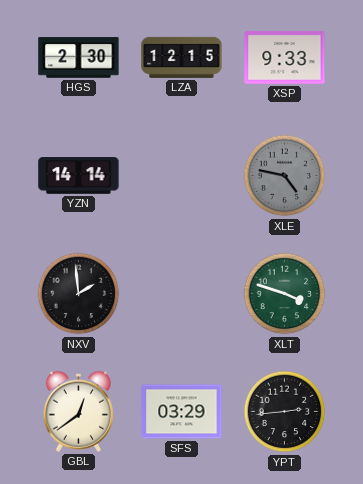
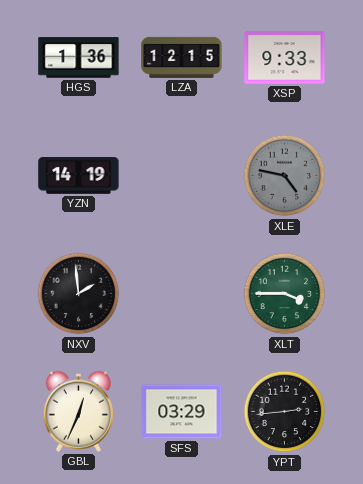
HGS: 2:30 -> 1:36 (79, 58)
YZN: 14:14 -> 14:19 (79, 176)
XLT: 3:48 -> 3:45 (285, 294)
GBL: 12:39 -> 12:34 (78, 411)
